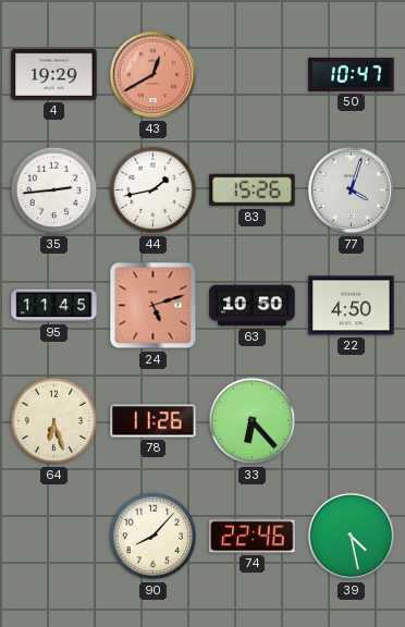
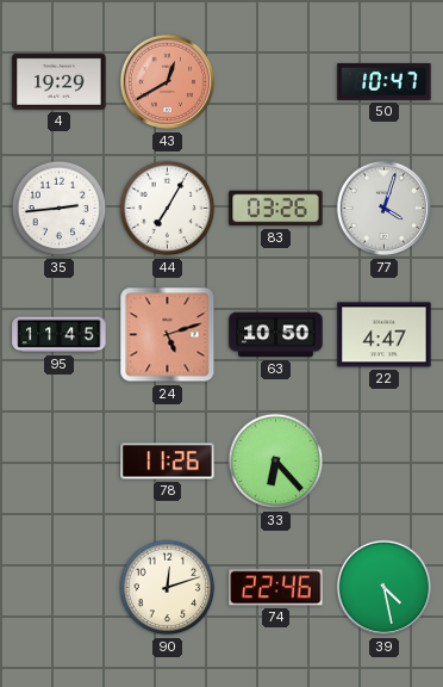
44: 1:43 -> 7:05 (168, 209)
83: 15:26 -> 03:26 (276, 209)
22: 4:50 -> 4:47 (385, 335)
64: 6:27 -> none (54, 421)
90: 8:07 -> 12:12 (168, 588)
